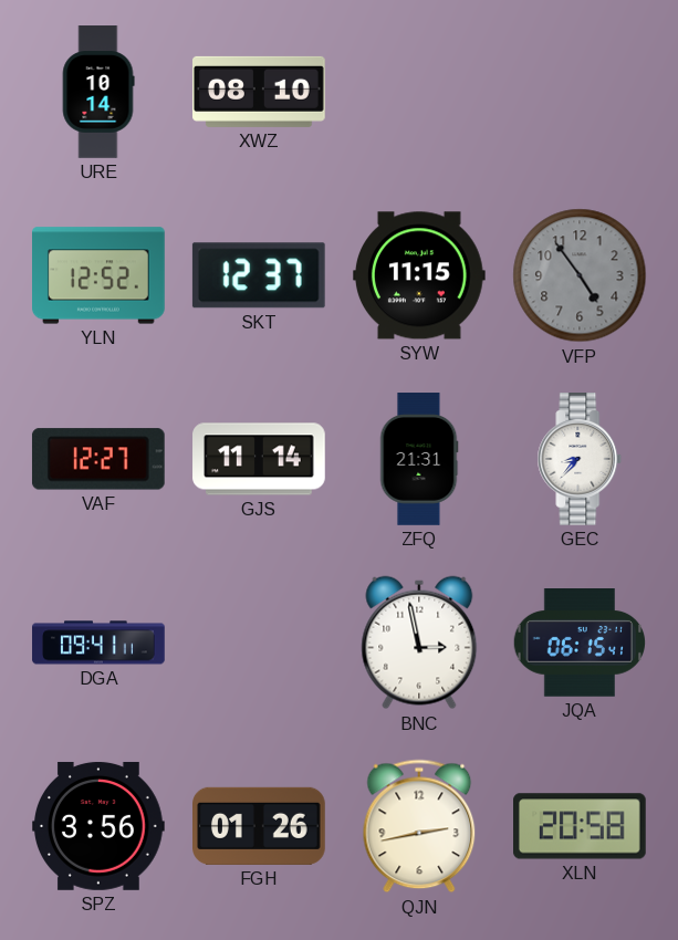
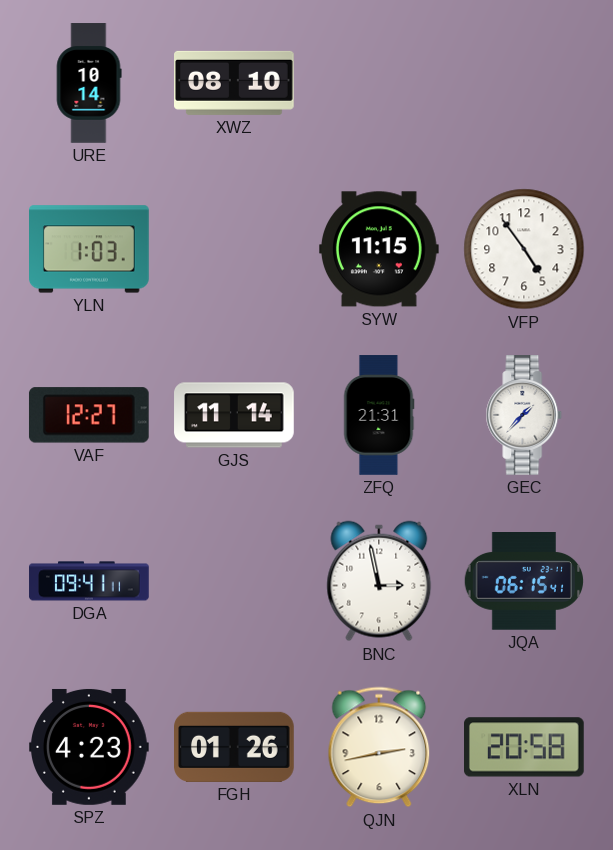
YLN: 12:52 -> 1:03 (90, 249)
SKT: 12:37 -> none (259, 275)
VFP dial: grey -> white (524, 249)
GEC: 8:37 -> 1:37 (524, 416)
SPZ: 3:56 -> 4:23 (90, 747)
